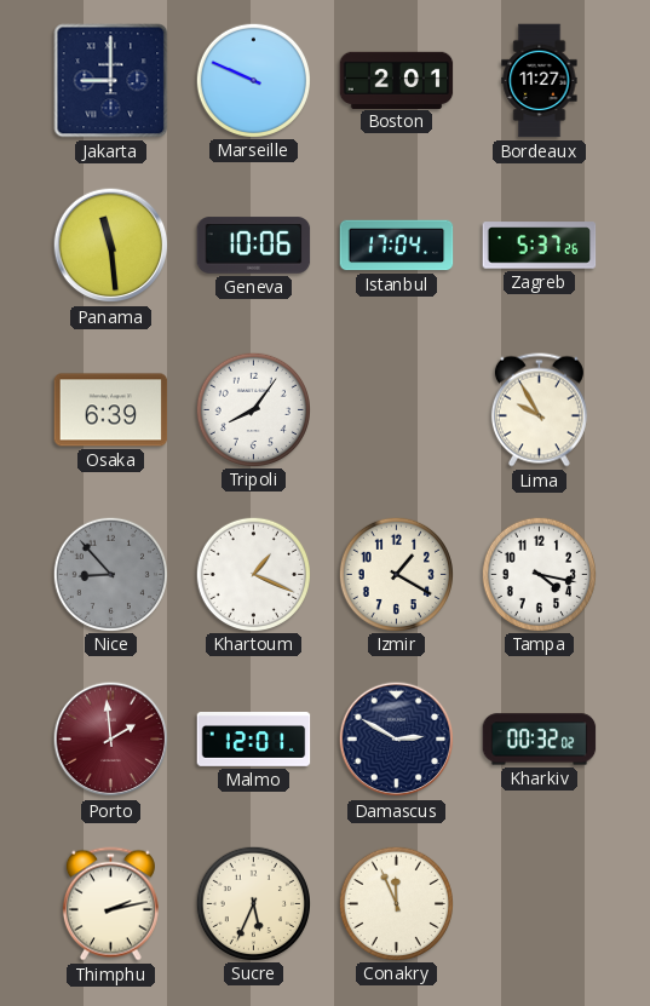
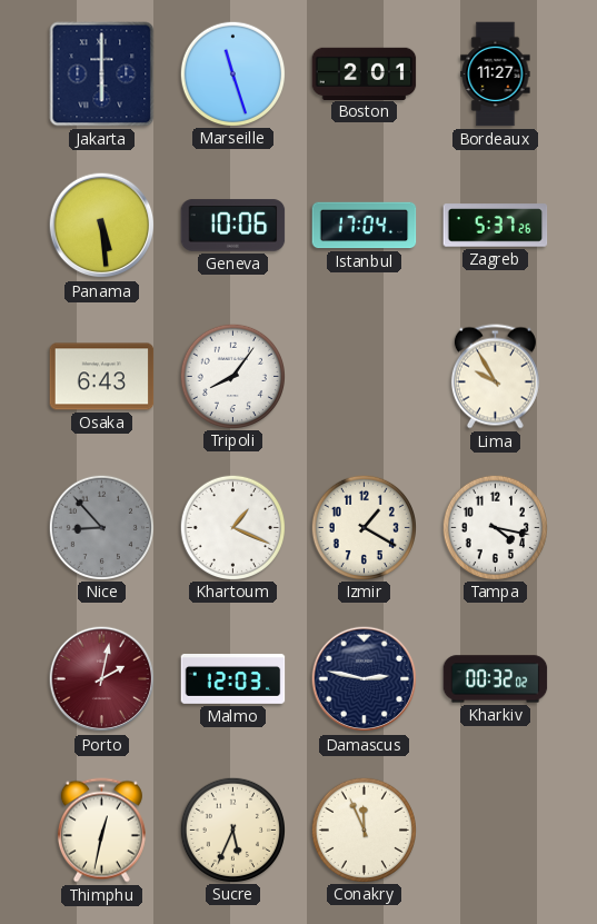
Jakarta: 9:00 -> 6:00 (102, 74)
Marseille: 9:49 -> 11:27 (232, 73)
Panama: 11:29 -> 5:29 (102, 226)
Osaka: 6:39 -> 6:43 (102, 377)
Porto: 1:59 -> 2:02 (102, 679)
Malmo: 12:01 -> 12:03 (233, 679)
Damascus: 2:50 -> 2:47 (365, 679)
Thimphu: 2:13 -> 12:32 (101, 831)
